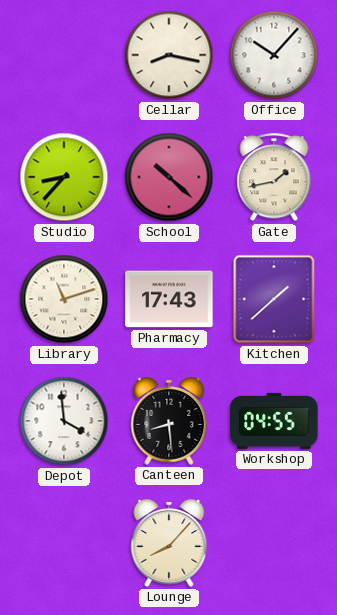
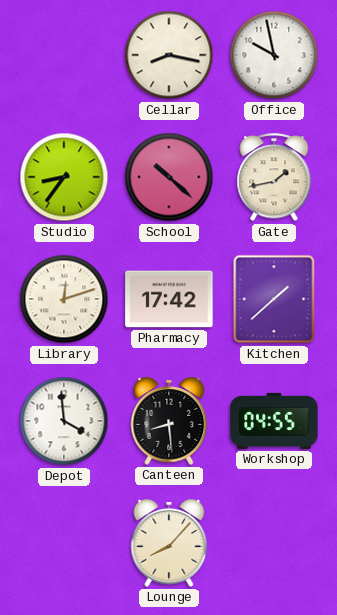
Office: 10:07 -> 9:58 (274, 55)
Studio: 8:37 -> 8:36 (64, 177)
Library: 11:12 -> 12:12 (64, 299)
Pharmacy: 17:43 -> 17:42 (169, 299)
